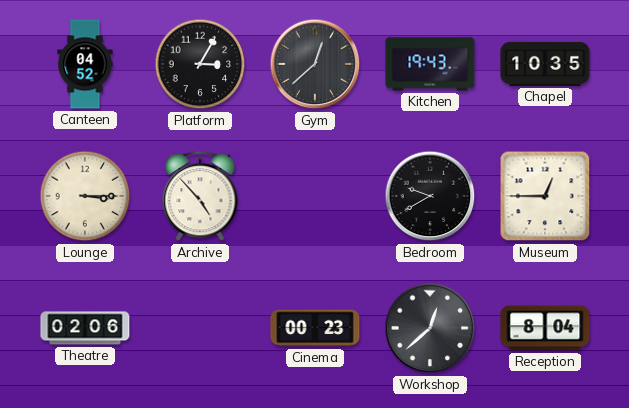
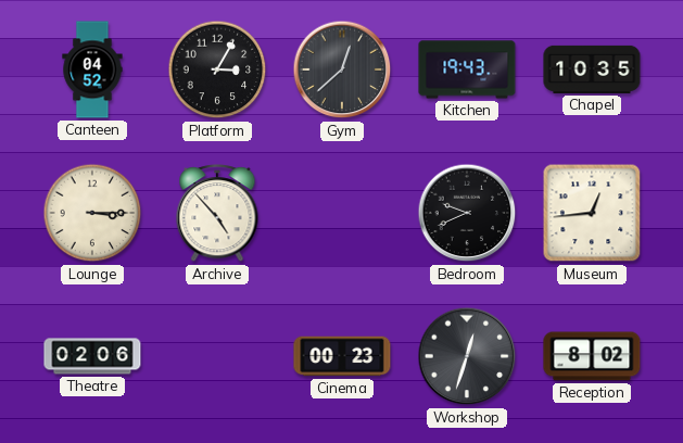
Bedroom: 9:40 -> 9:41 (467, 213)
Museum: 12:45 -> 12:44 (592, 213)
Workshop: 12:38 -> 12:33 (467, 356)
Reception: 8:04 -> 8:02 (592, 356)
